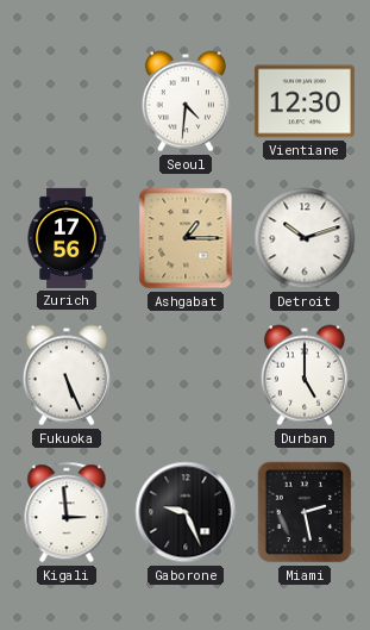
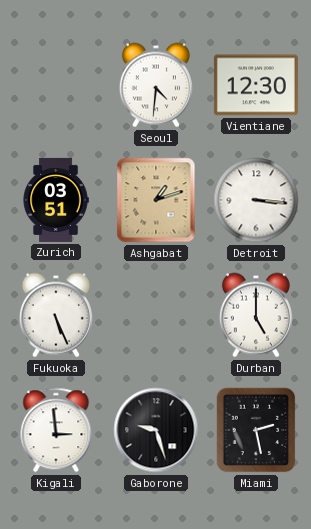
Zurich: 17:56 -> 03:51 (56, 200)
Ashgabat: 1:15 -> 1:12 (156, 200)
Detroit: 10:12 -> 3:16 (256, 200)
Gaborone: 9:26 -> 9:27 (156, 430)
